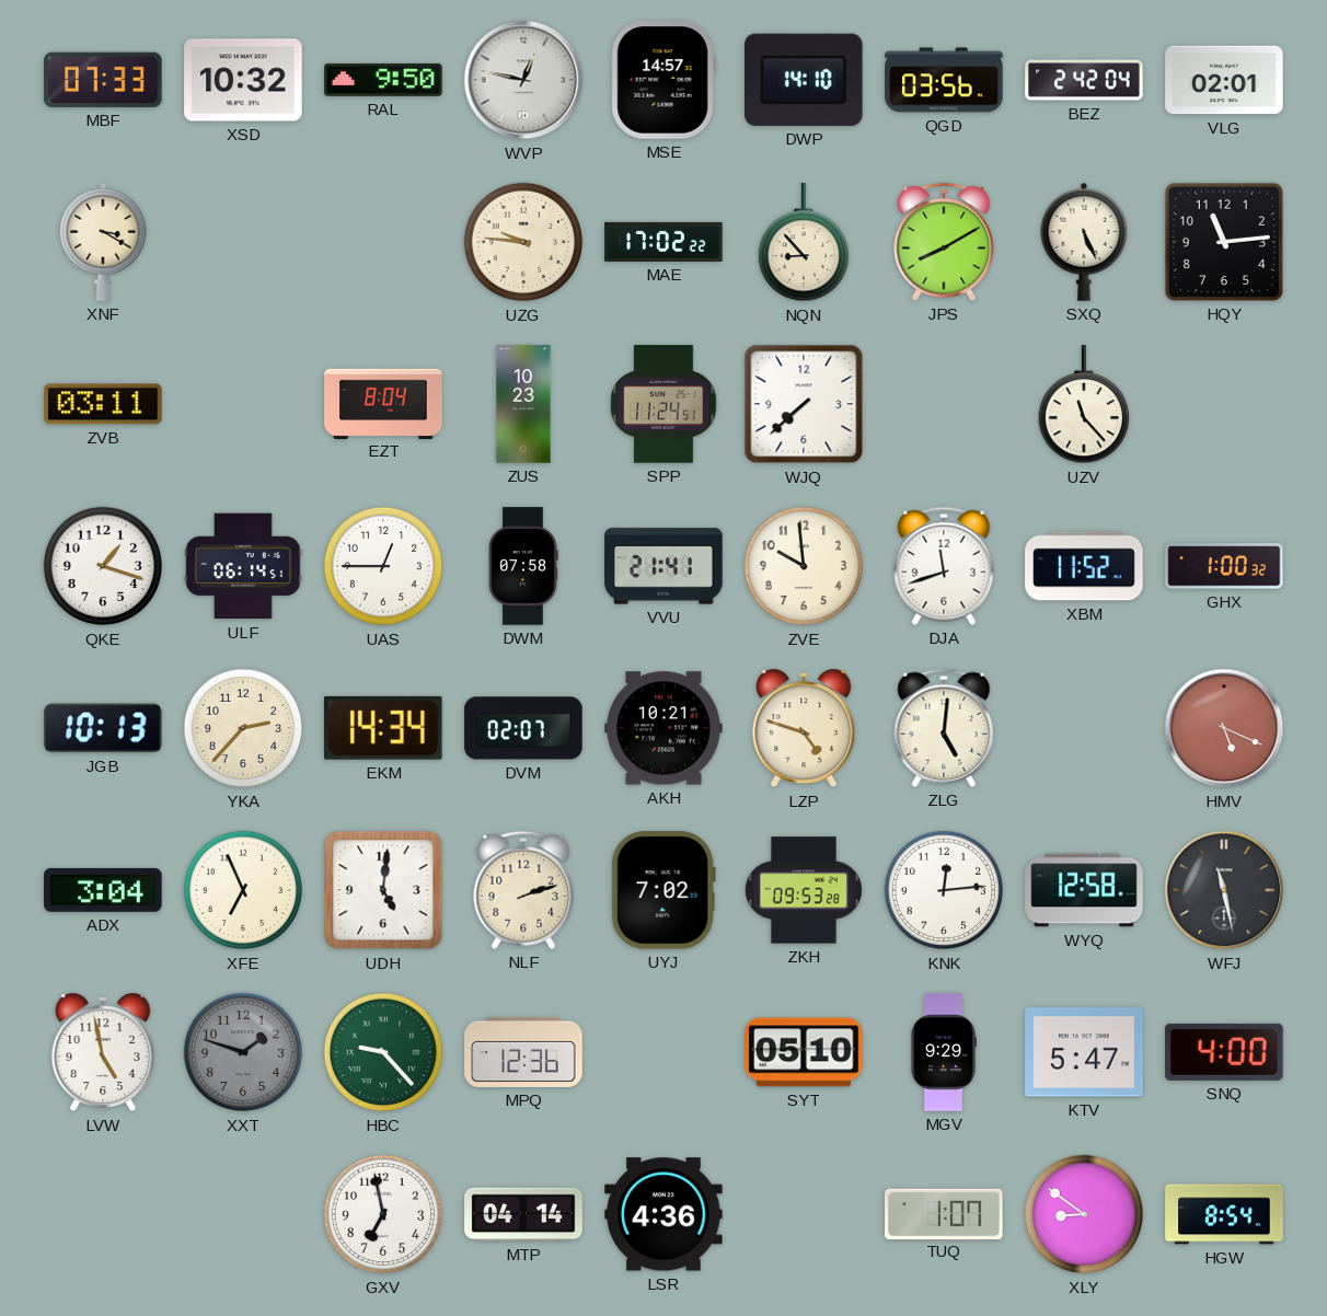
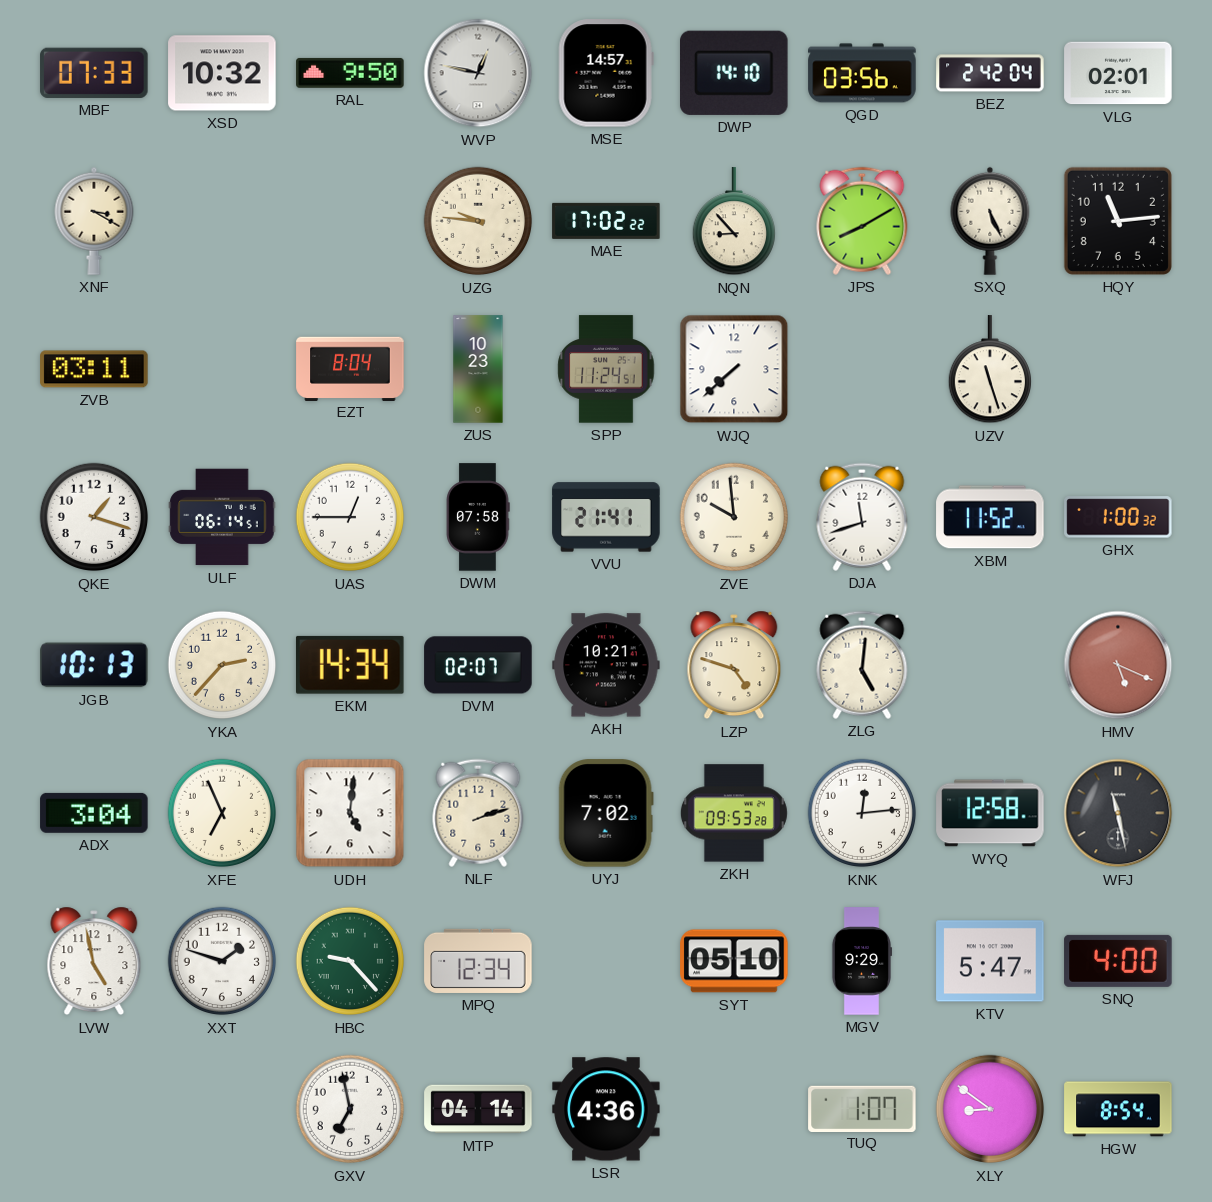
UZV: 11:23 -> 11:27 (989, 370)
XXT dial: grey -> white (222, 961)
MPQ: 12:36 -> 12:34 (478, 961)
